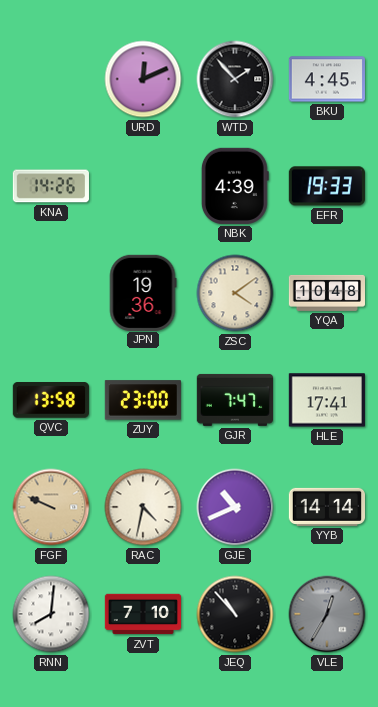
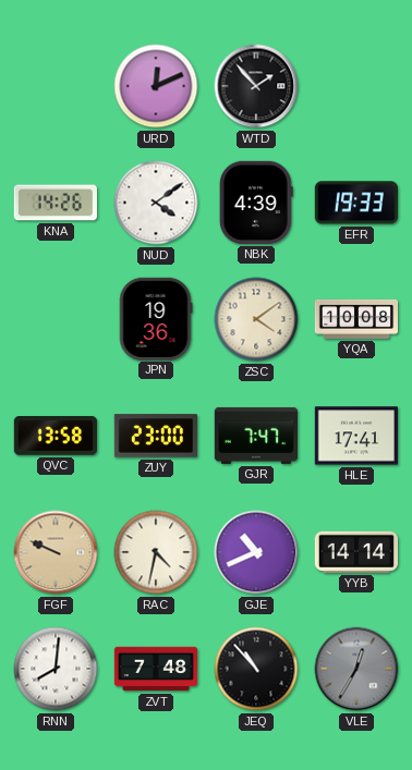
BKU: 4:45 -> none (326, 79)
NUD: none -> 4:09 (156, 203)
YQA: 10:48 -> 10:08 (356, 319)
ZVT: 7:10 -> 7:48 (156, 669)
